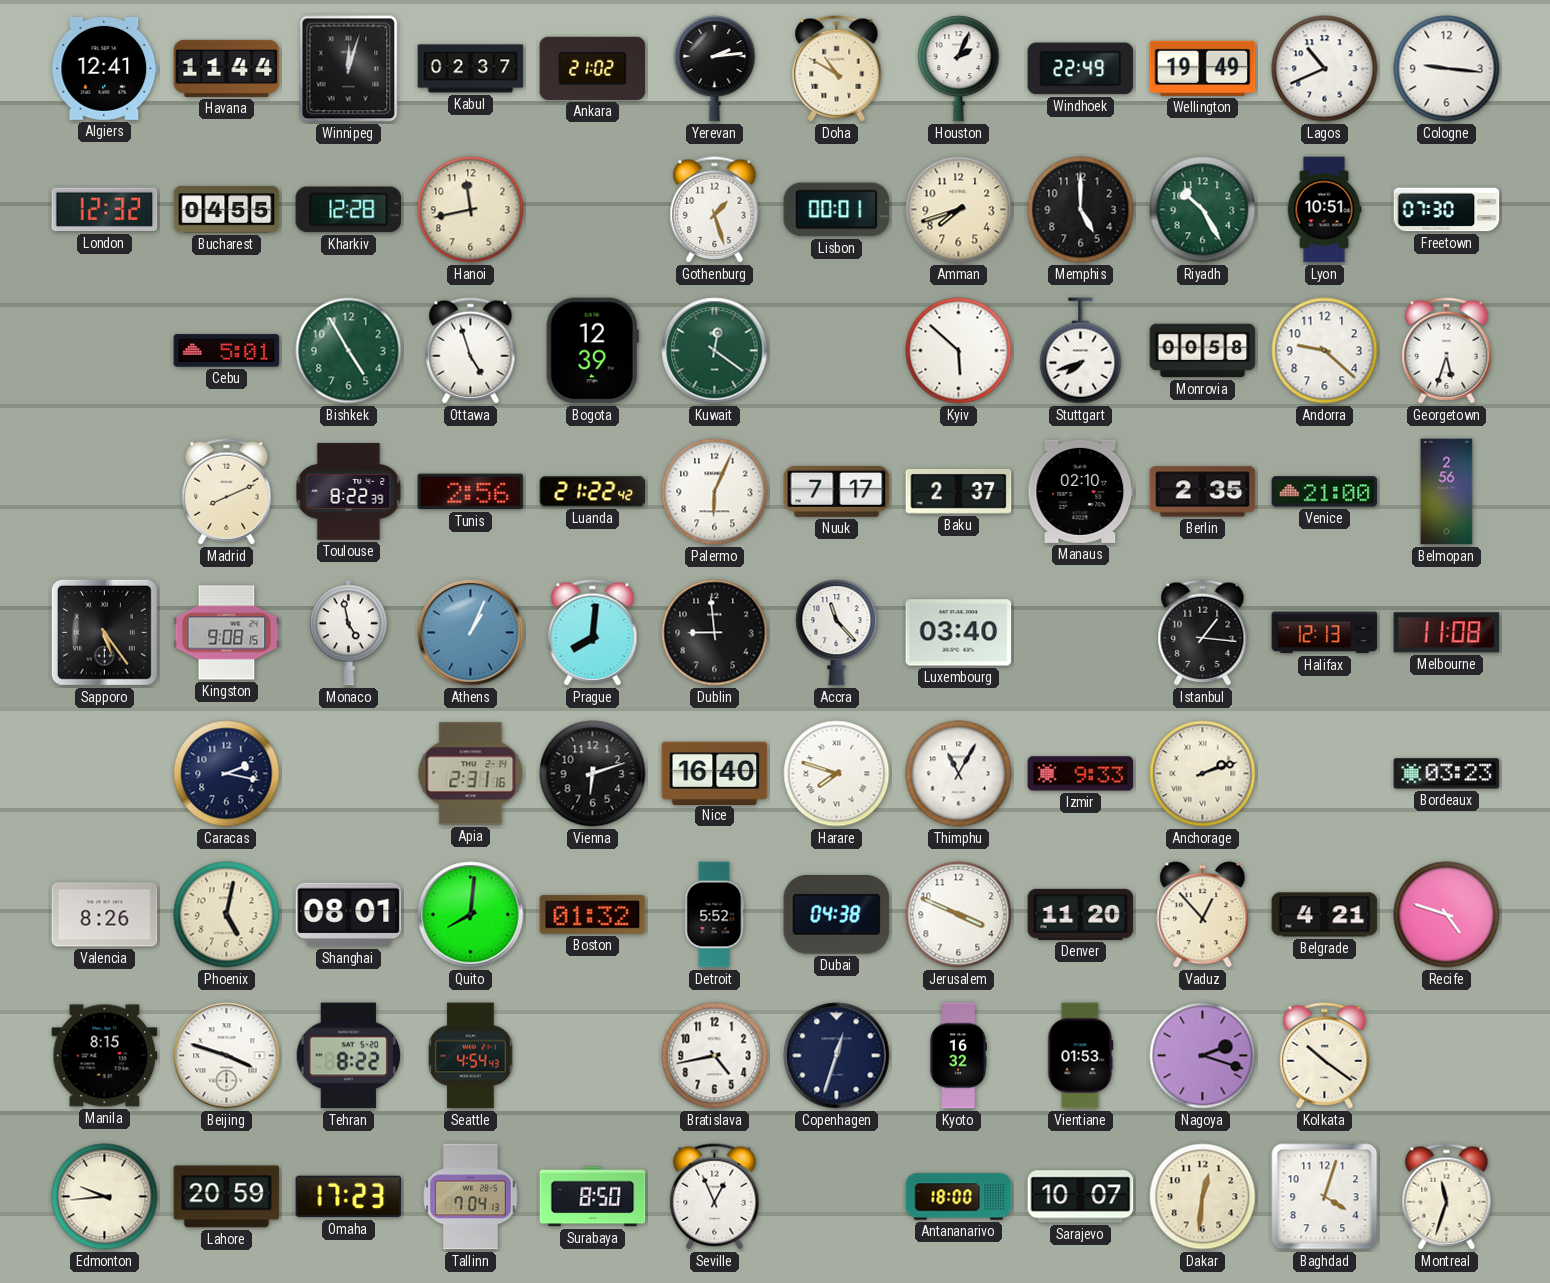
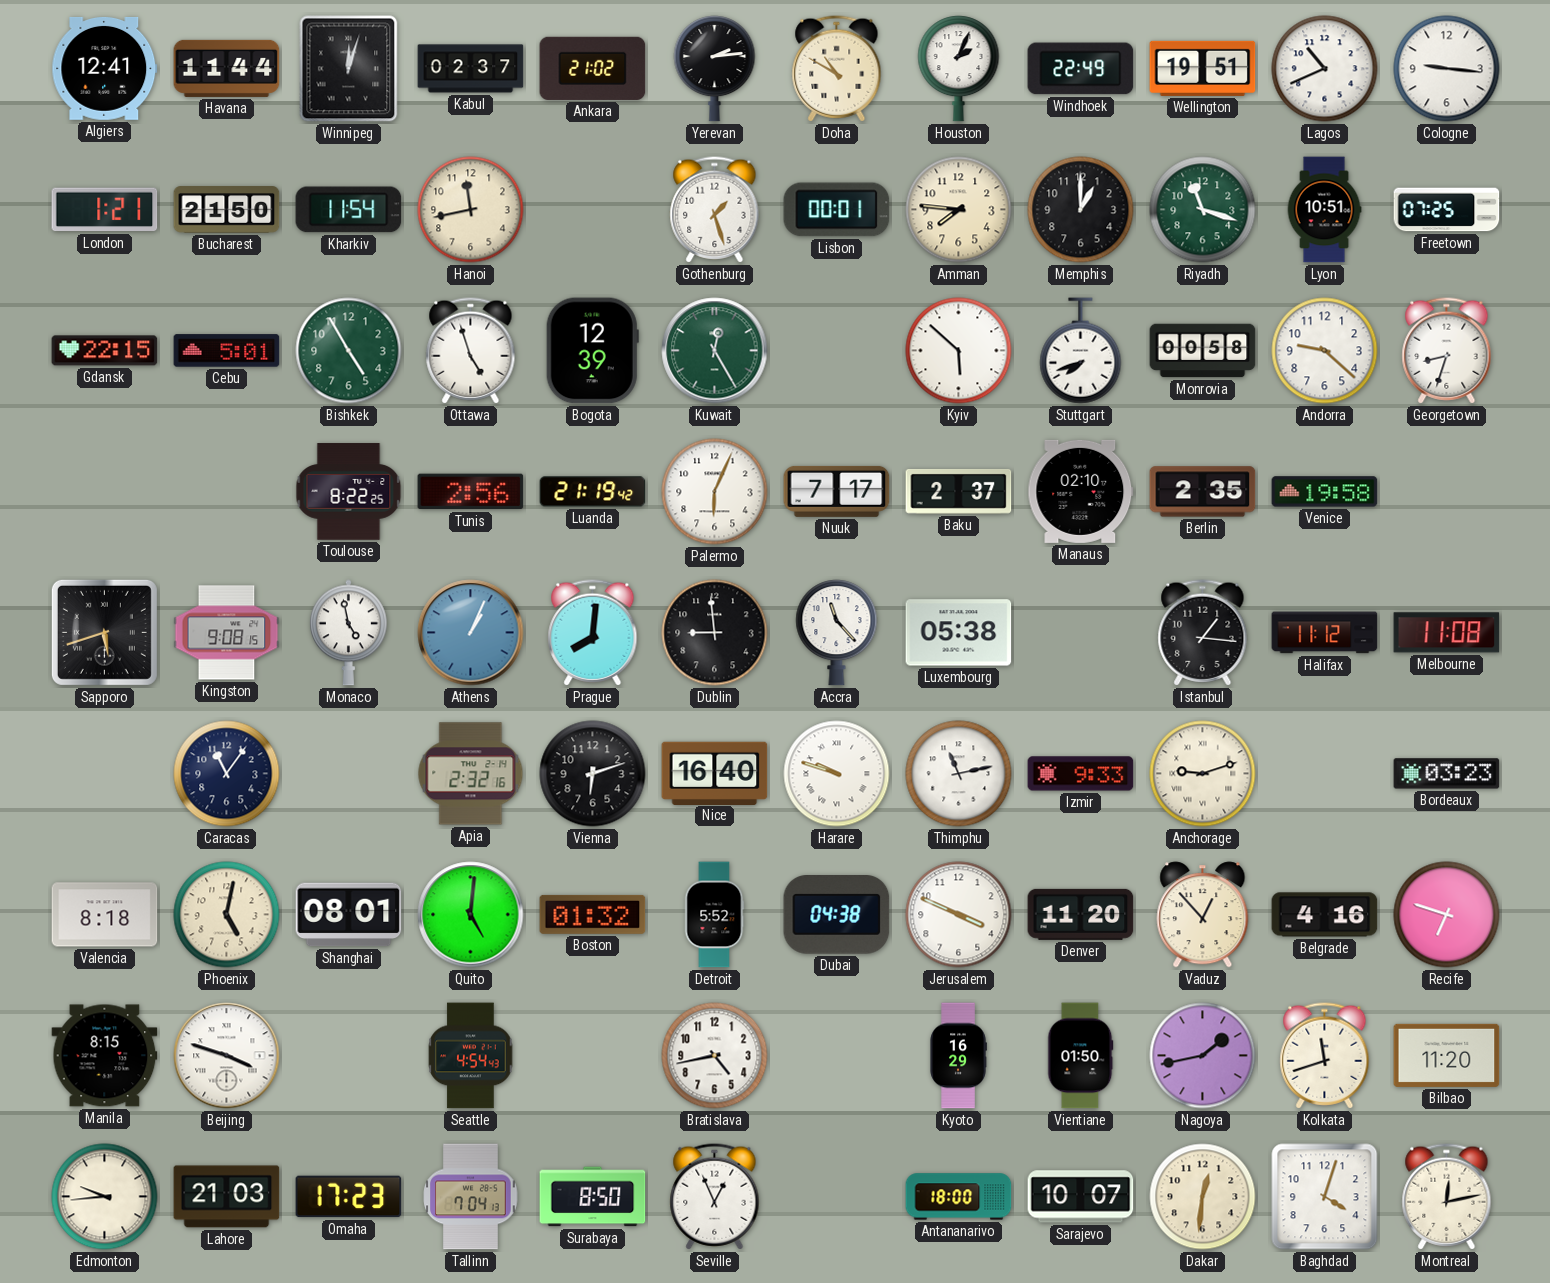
Wellington: 19:49 -> 19:51 (1203, 68)
London: 12:32 -> 1:21 (105, 210)
Bucharest: 04:55 -> 21:50 (227, 210)
Kharkiv: 12:28 -> 11:54 (349, 210)
Amman: 7:42 -> 7:46 (959, 210)
Memphis: 5:00 -> 1:00 (1081, 210)
Riyadh: 10:25 -> 11:18 (1203, 210)
Freetown: 07:30 -> 07:25 (1447, 210)
Gdansk: none -> 22:15 (105, 351)
Kuwait: 12:21 -> 12:25 (715, 351)
Georgetown: 5:33 -> 8:33 (1447, 351)
Madrid: 8:11 -> none (227, 492)
Toulouse: 8:22:39 -> 8:22:25 (349, 492)
Luanda: 21:22 -> 21:19 (593, 492)
Venice: 21:00 -> 19:58 (1325, 492)
Belmopan: 2:56 -> none (1447, 492)
Sapporo: 5:24 -> 5:42 (104, 632)
Luxembourg: 03:40 -> 05:38 (959, 633)
Halifax: 12:13 -> 11:12 (1325, 633)
Caracas: 2:17 -> 11:06 (227, 774)
Apia: 2:31 -> 2:32 (471, 774)
Harare: 7:48 -> 9:48 (837, 774)
Thimphu: 11:05 -> 11:13 (959, 774)
Anchorage: 2:12 -> 9:12 (1203, 774)
Valencia: 8:26 -> 8:18 (105, 915)
Quito: 8:01 -> 5:01 (471, 915)
Belgrade: 4:21 -> 4:16 (1325, 915)
Recife: 4:48 -> 6:48 (1447, 915)
Tehran: 8:22 -> none (348, 1056)
Copenhagen: 12:33 -> none (837, 1056)
Kyoto: 16:32 -> 16:29 (958, 1056)
Vientiane: 01:53 -> 01:50 (1081, 1056)
Nagoya: 2:18 -> 1:43 (1203, 1056)
Kolkata: 10:21 -> 11:42 (1325, 1056)
Bilbao: none -> 11:20 (1447, 1055)
Lahore: 20:59 -> 21:03 (227, 1197)
Montreal: 11:33 -> 12:13 (1447, 1197)
